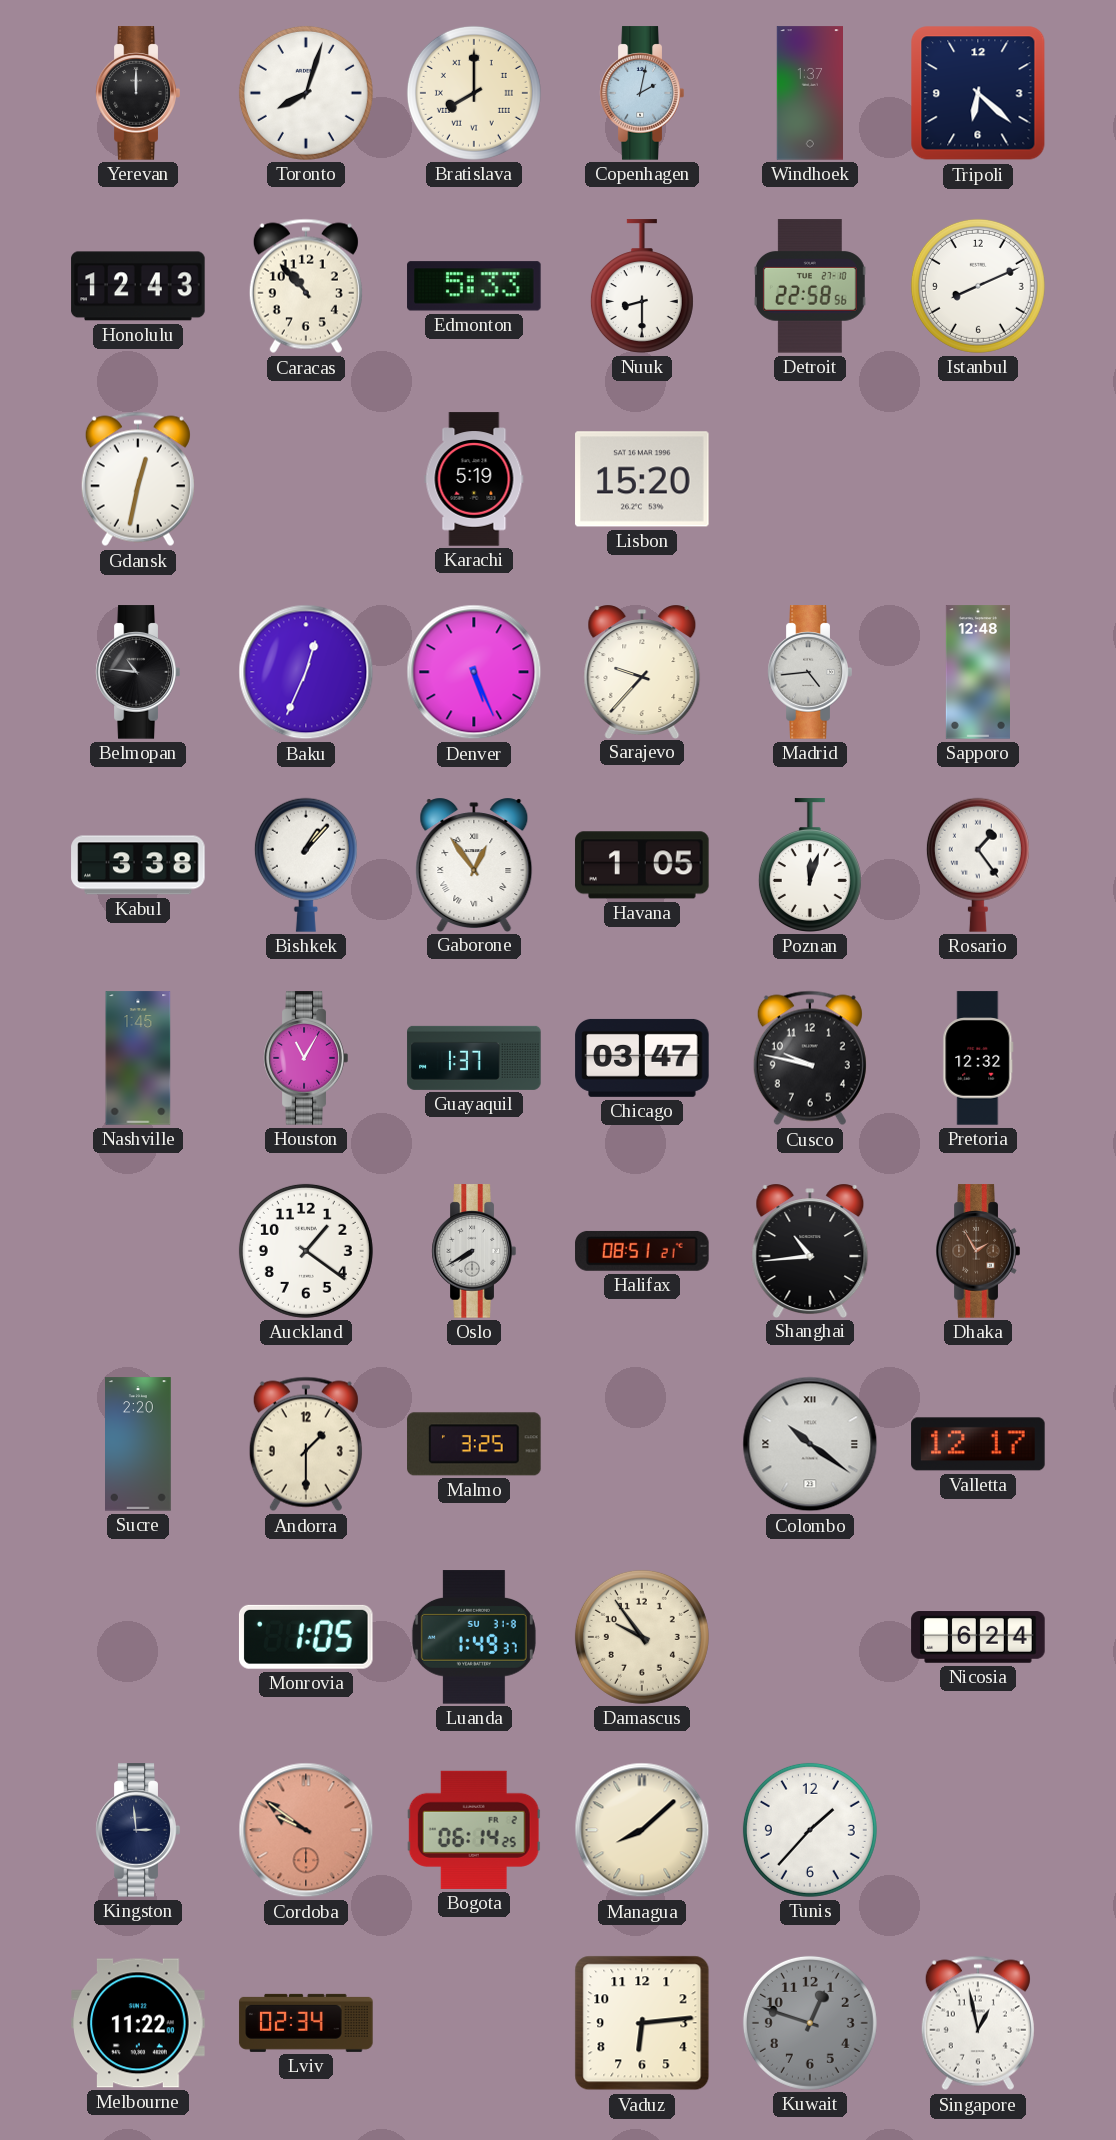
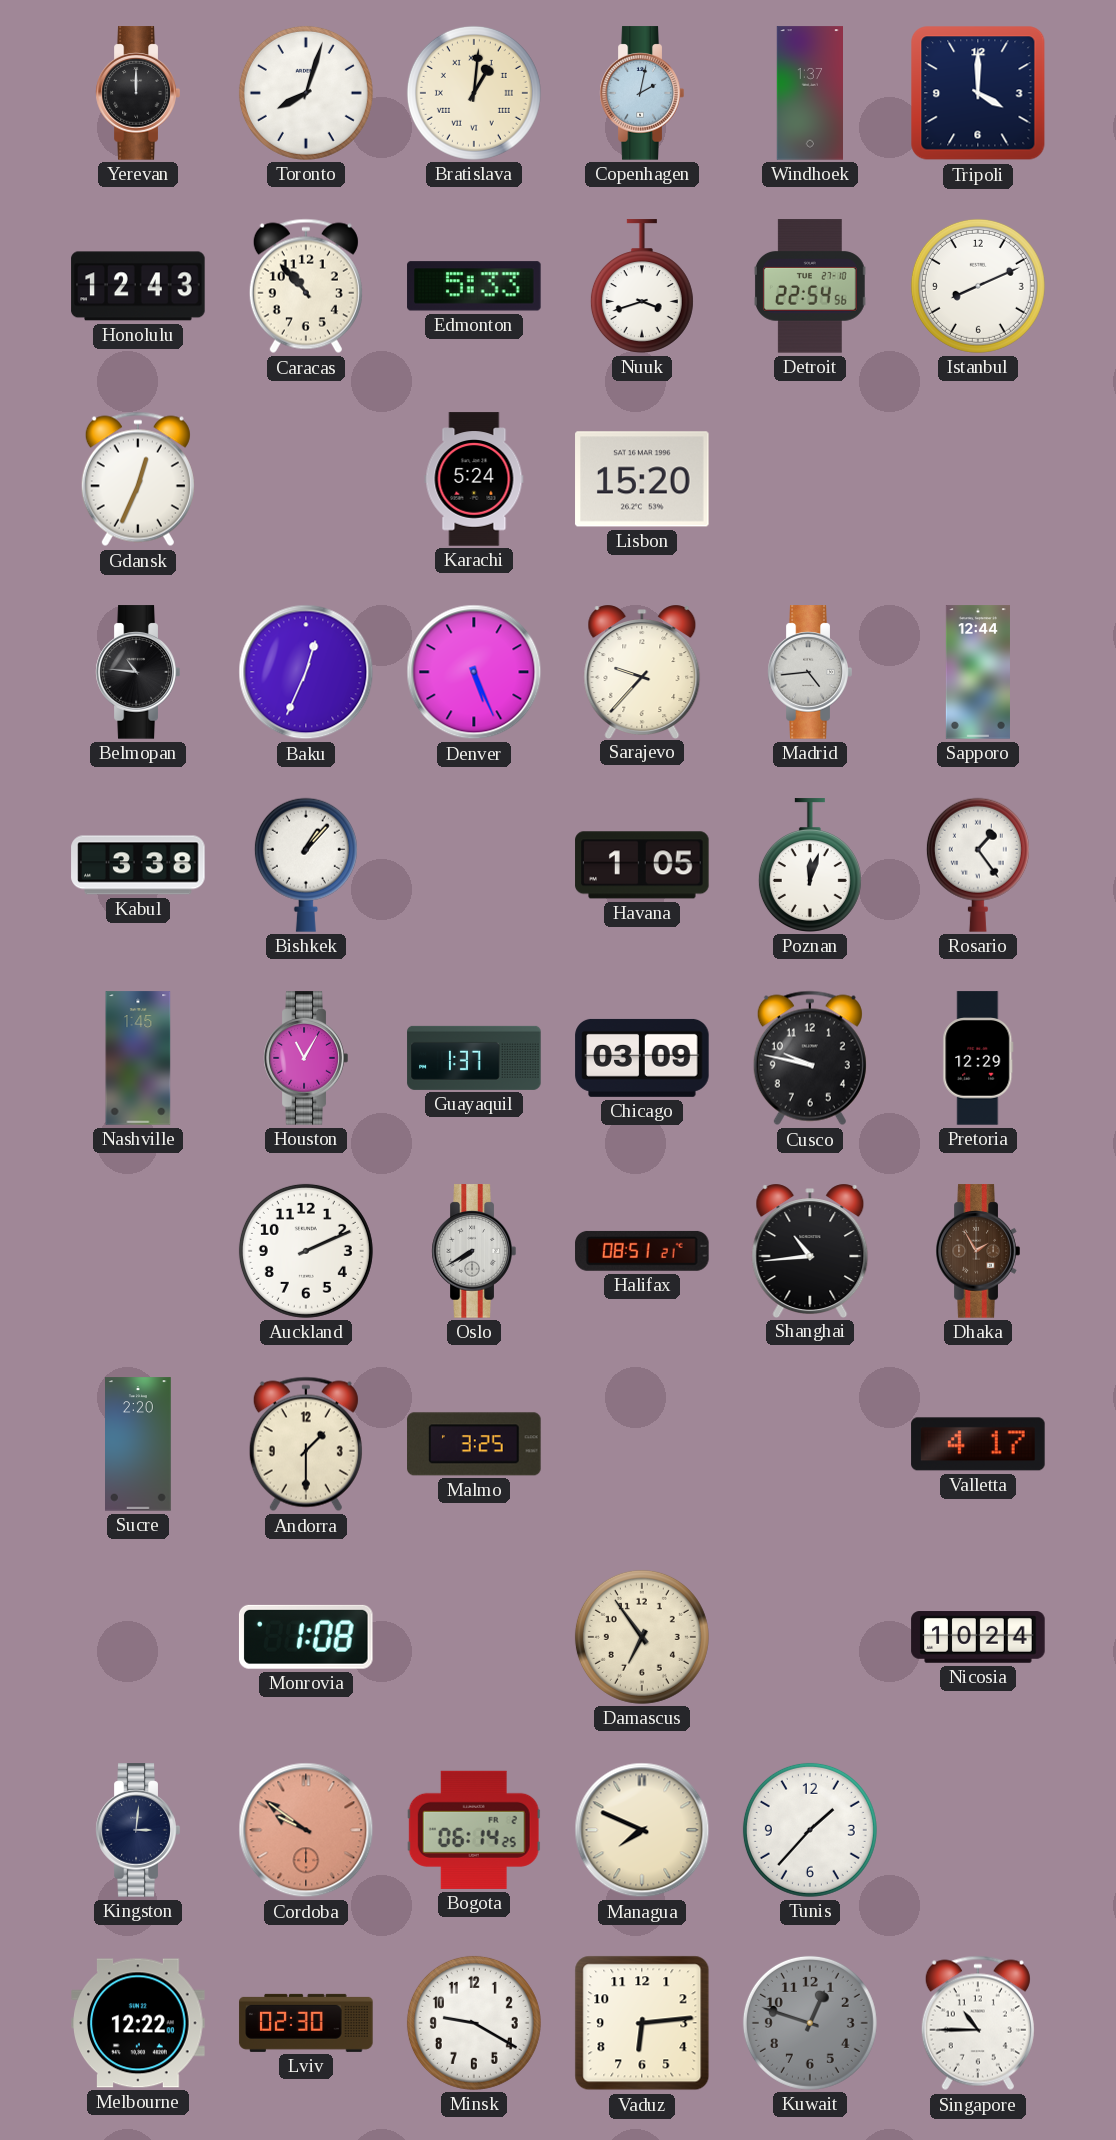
Bratislava: 8:00 -> 1:01 (474, 93)
Tripoli: 6:22 -> 4:00 (978, 93)
Nuuk: 8:30 -> 3:42 (642, 286)
Detroit: 22:58 -> 22:54 (810, 286)
Gdansk: 12:32 -> 12:34 (138, 479)
Karachi: 5:19 -> 5:24 (474, 479)
Sapporo: 12:48 -> 12:44 (978, 672)
Gaborone: 12:54 -> none (474, 864)
Chicago: 03:47 -> 03:09 (642, 1058)
Pretoria: 12:32 -> 12:29 (978, 1058)
Auckland: 1:21 -> 2:11 (306, 1251)
Colombo: 10:21 -> none (810, 1444)
Valletta: 12:17 -> 4:17 (978, 1444)
Monrovia: 1:05 -> 1:08 (306, 1637)
Luanda: 1:49 -> none (474, 1637)
Damascus: 9:54 -> 6:54 (642, 1637)
Nicosia: 6:24 -> 10:24 (978, 1637)
Kingston: 2:59 -> 3:01 (138, 1830)
Managua: 8:08 -> 7:49 (642, 1830)
Melbourne: 11:22 -> 12:22 (138, 2023)
Lviv: 02:34 -> 02:30 (306, 2023)
Minsk: none -> 9:20 (474, 2023)
Singapore: 12:58 -> 10:45 (978, 2023)
